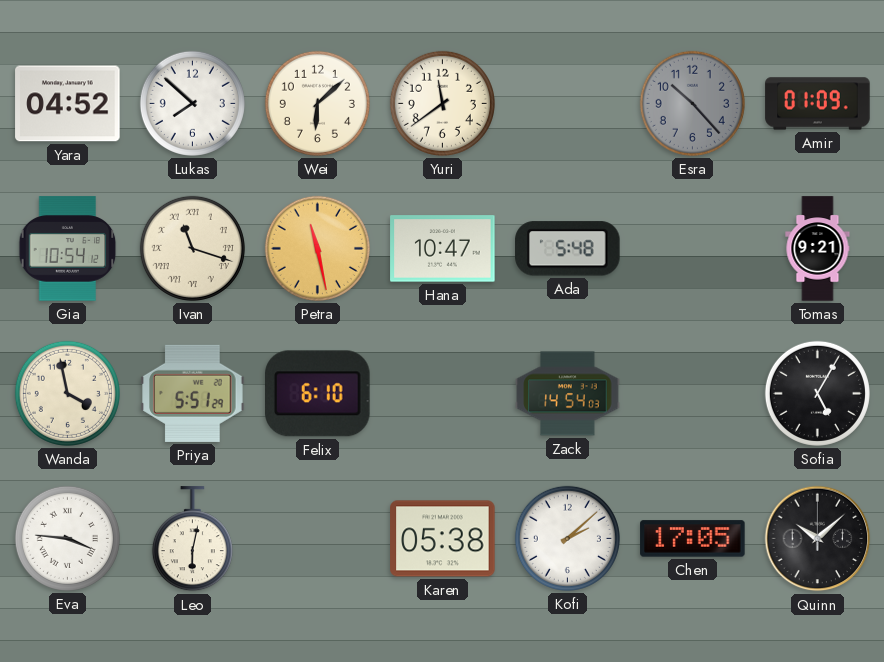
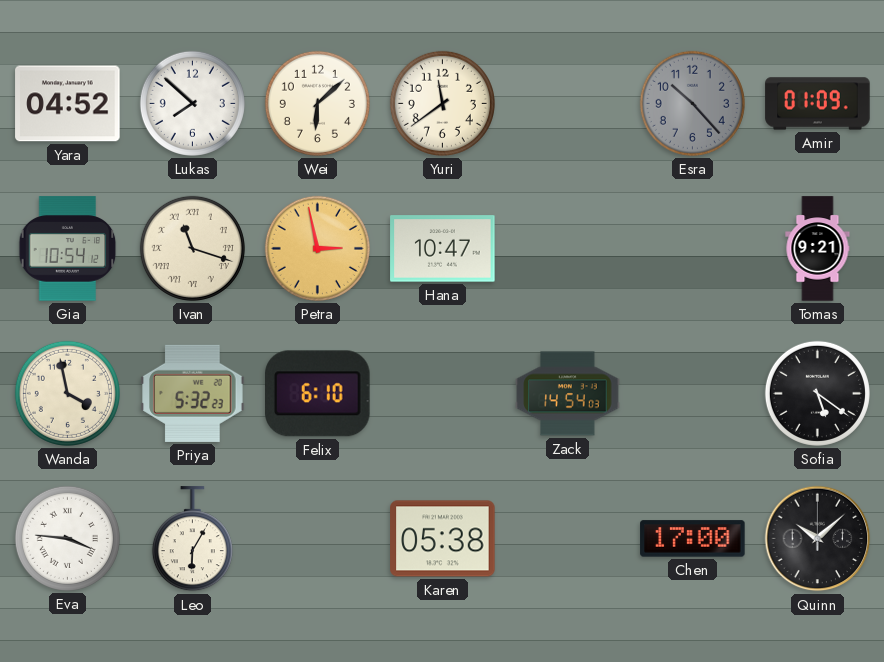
Petra: 11:28 -> 2:58 (317, 248)
Ada: 5:48 -> none (568, 249)
Priya: 5:51 -> 5:32 (193, 393)
Sofia: 5:05 -> 5:21 (817, 393)
Leo: 6:02 -> 6:05 (192, 539)
Kofi: 2:08 -> none (567, 538)
Chen: 17:05 -> 17:00 (693, 539)
